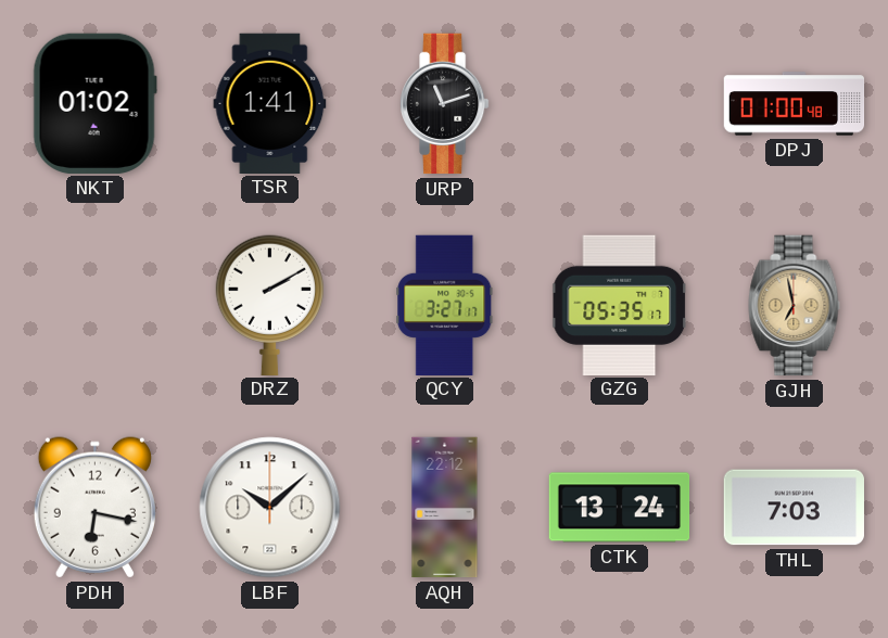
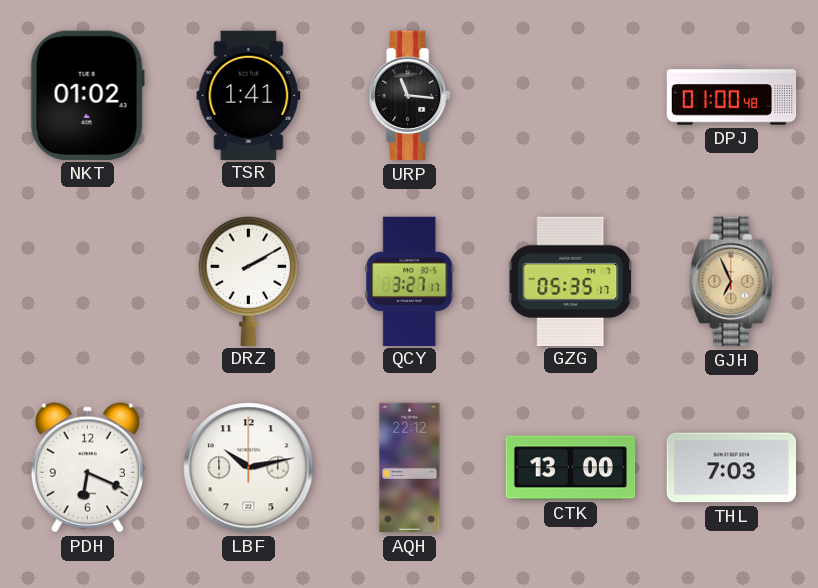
URP: 11:12 -> 11:16 (410, 96)
GJH: 6:58 -> 6:56 (732, 282)
PDH: 6:17 -> 6:19 (87, 468)
LBF: 10:08 -> 10:13 (249, 468)
CTK: 13:24 -> 13:00 (571, 468)
